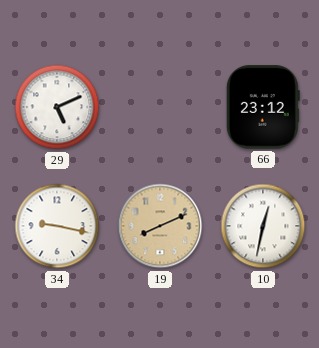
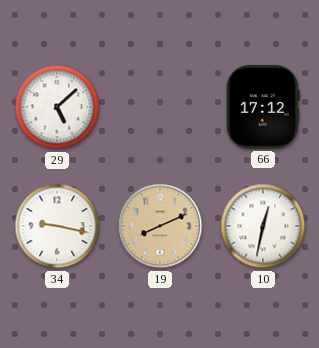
29: 5:11 -> 5:08 (57, 107)
66: 23:12 -> 17:12 (263, 107)
